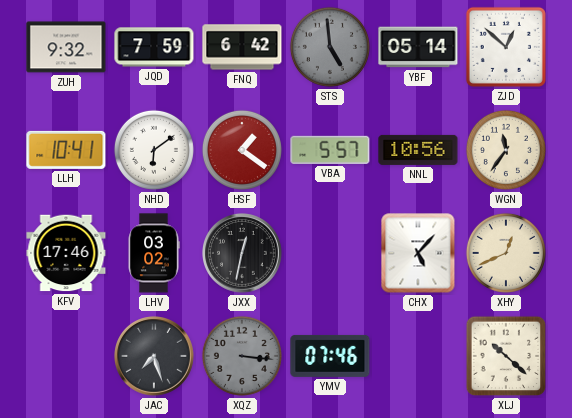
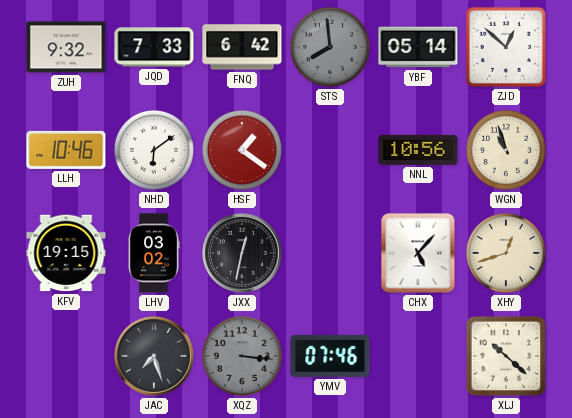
JQD: 7:59 -> 7:33 (154, 47)
STS: 4:59 -> 7:59 (330, 47)
LLH: 10:41 -> 10:46 (66, 150)
VBA: 5:57 -> none (330, 150)
WGN: 11:36 -> 10:57 (506, 150)
KFV: 17:46 -> 19:15 (66, 253)
XHY: 12:41 -> 12:42 (506, 253)
